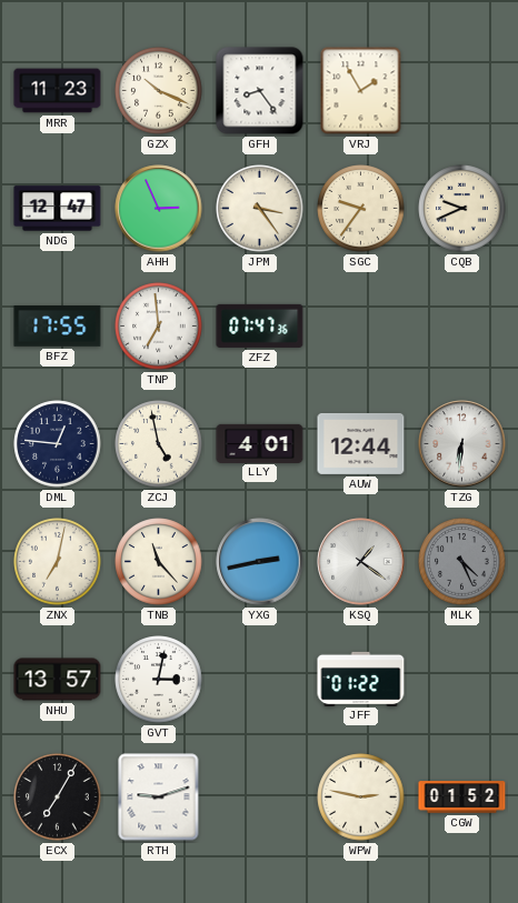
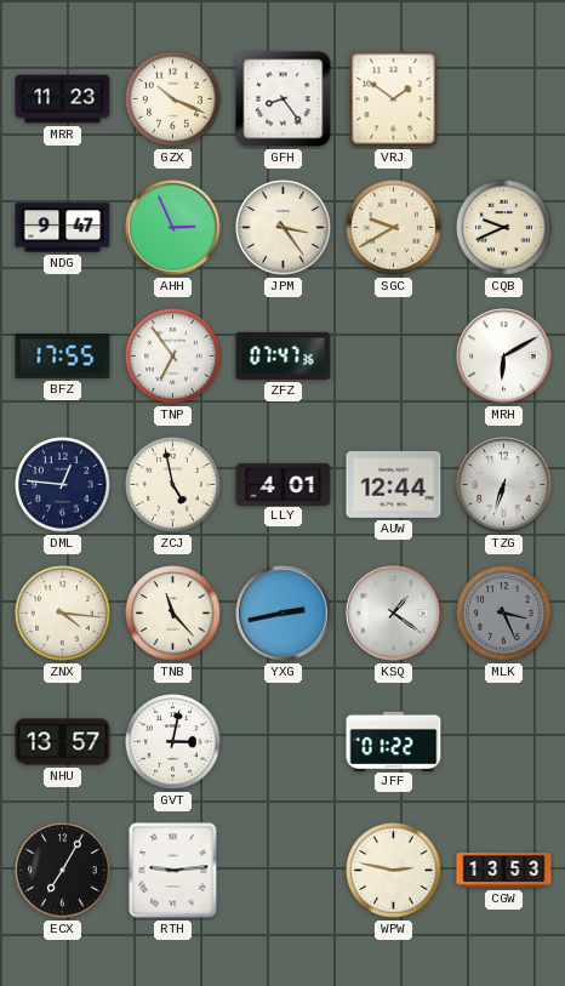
VRJ: 1:55 -> 1:51 (394, 99)
NDG: 12:47 -> 9:47 (63, 228)
SGC: 9:36 -> 9:40 (394, 228)
TNP: 6:59 -> 6:54 (173, 357)
MRH: none -> 6:10 (504, 357)
TZG: 6:31 -> 6:33 (504, 485)
ZNX: 7:02 -> 4:16 (63, 614)
MLK: 4:26 -> 3:26 (504, 614)
RTH: 9:12 -> 9:14 (173, 871)
CGW: 01:52 -> 13:53 (504, 871)
